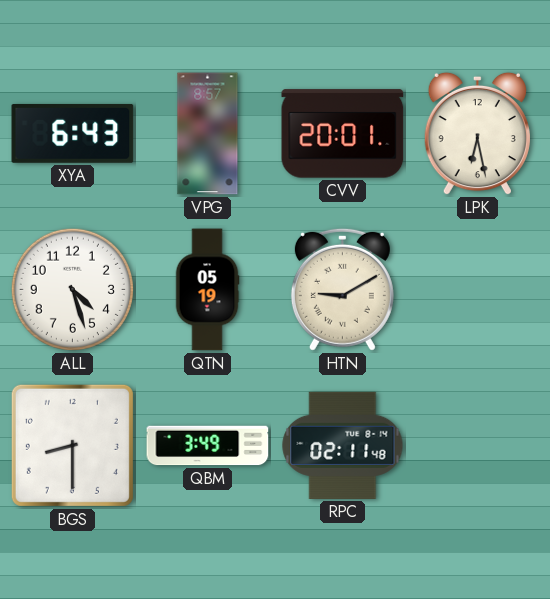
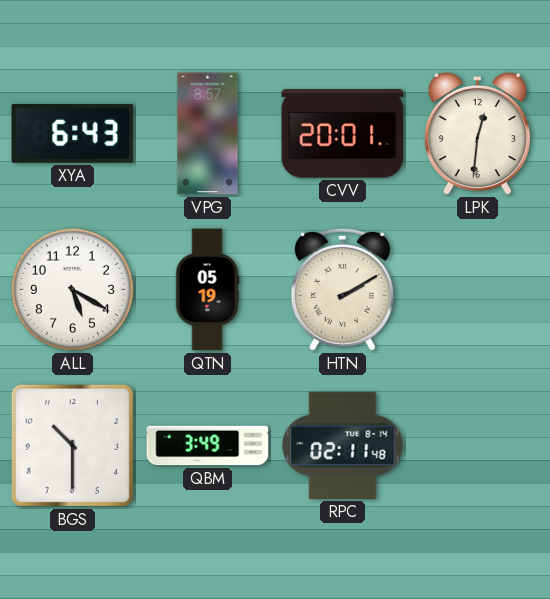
LPK: 6:28 -> 12:31 (477, 134)
ALL: 4:27 -> 5:20 (72, 289)
HTN: 9:10 -> 2:10 (342, 289)
BGS: 8:30 -> 10:30 (72, 445)
